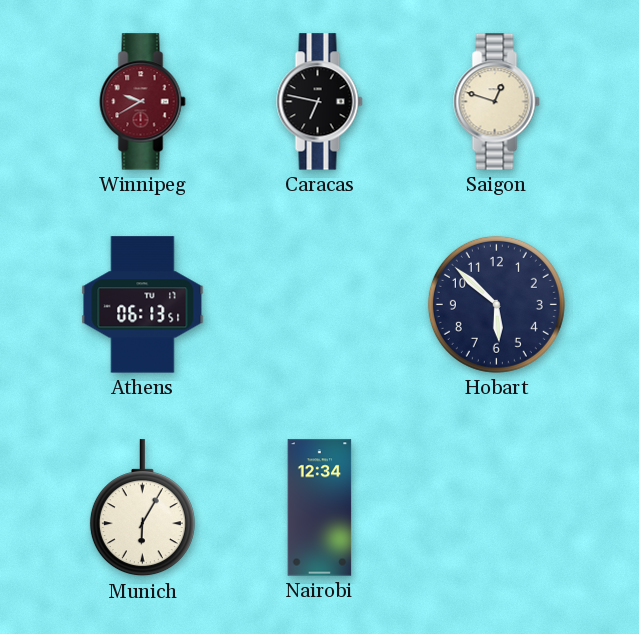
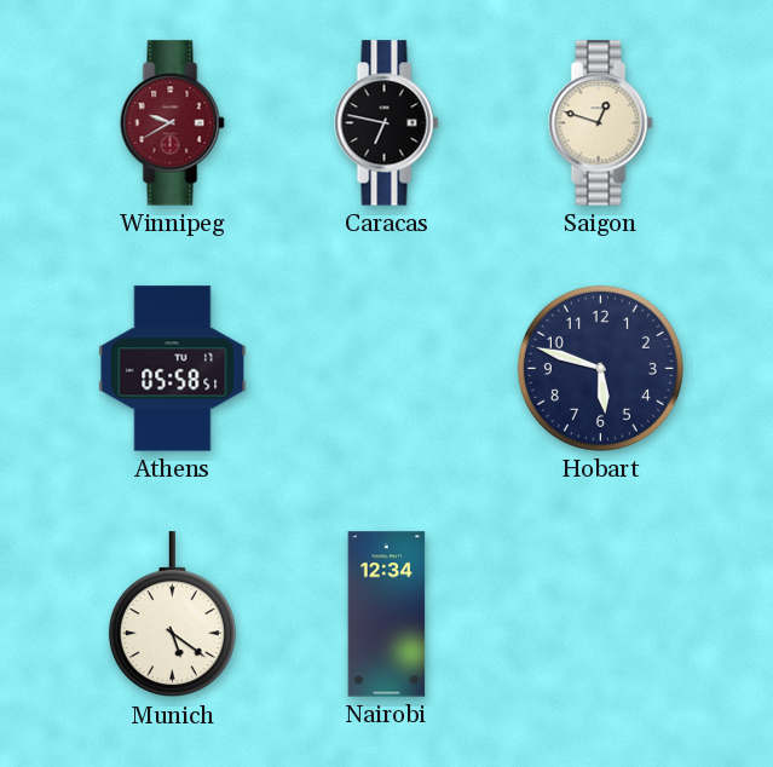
Athens: 06:13 -> 05:58 (173, 369)
Hobart: 5:52 -> 5:48 (600, 368)
Munich: 6:05 -> 5:21 (172, 615)
